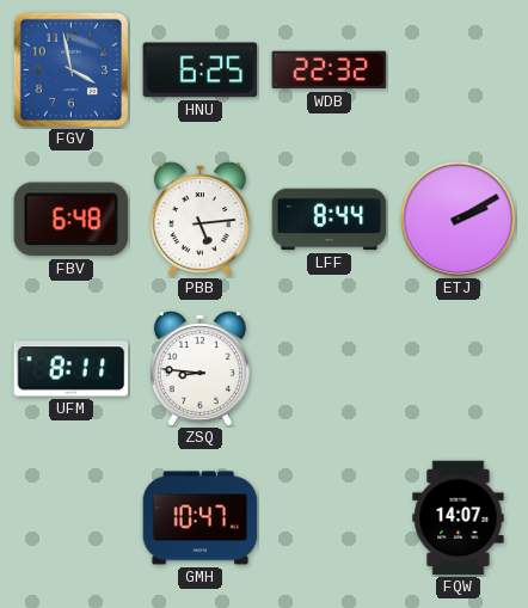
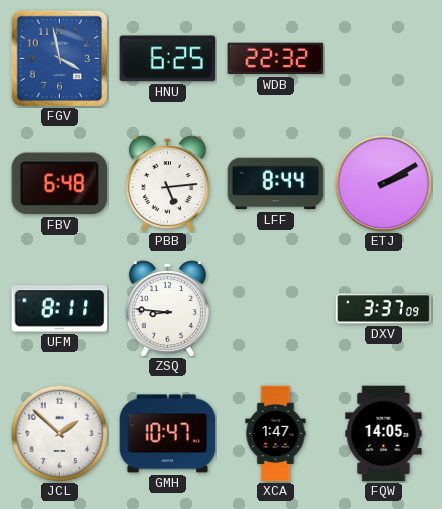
DXV: none -> 3:37 (384, 309)
JCL: none -> 1:52 (59, 433)
XCA: none -> 1:47 (276, 434)
FQW: 14:07 -> 14:05 (384, 434)
